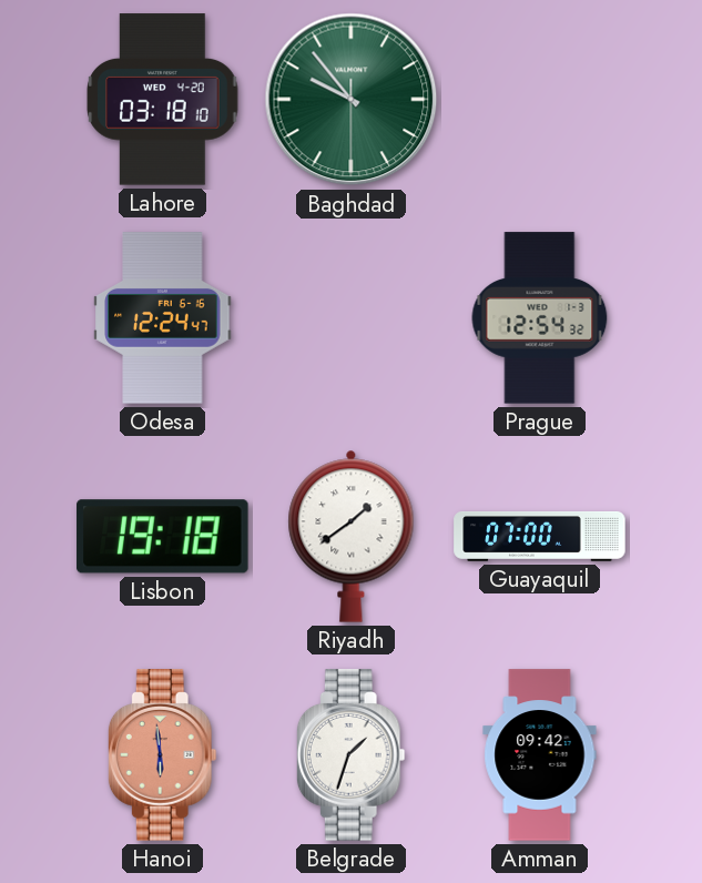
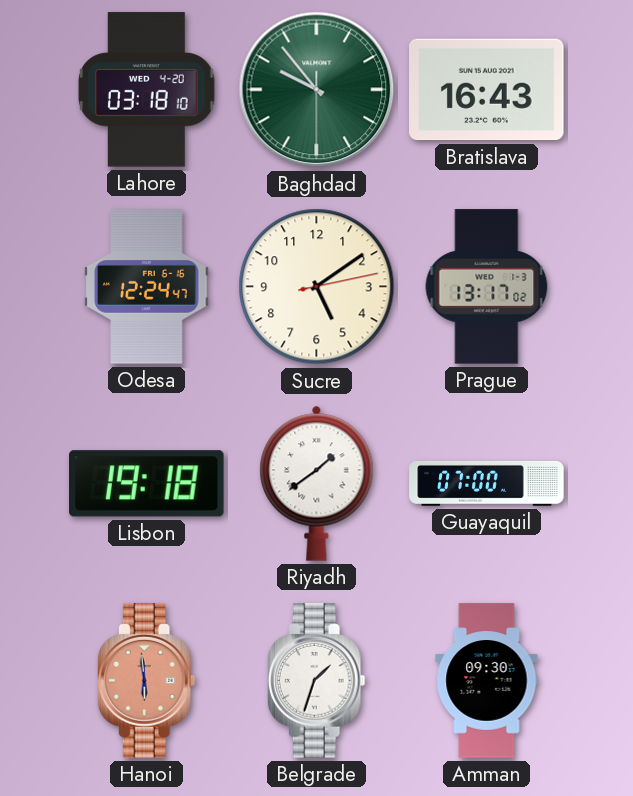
Bratislava: none -> 16:43 (487, 90)
Sucre: none -> 5:09 (317, 287)
Prague: 12:54 -> 13:17 (487, 287)
Amman: 09:42 -> 09:30 (487, 681)
